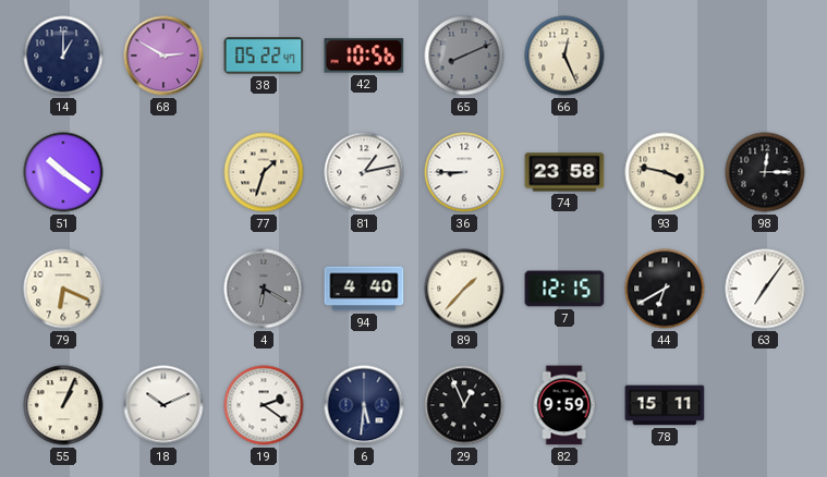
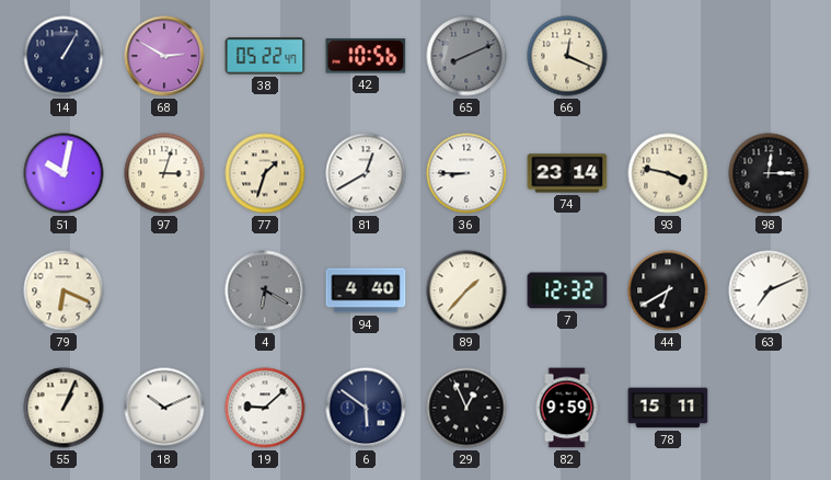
14: 1:00 -> 1:05 (64, 56)
66: 12:26 -> 12:19 (567, 56)
51: 10:21 -> 10:02 (64, 173)
97: none -> 3:03 (164, 173)
81: 1:13 -> 12:40 (366, 173)
74: 23:58 -> 23:14 (567, 173)
7: 12:15 -> 12:32 (567, 290)
63: 7:06 -> 7:11 (769, 290)
19: 2:21 -> 9:08 (265, 408)
6: 5:31 -> 5:51 (366, 408)
